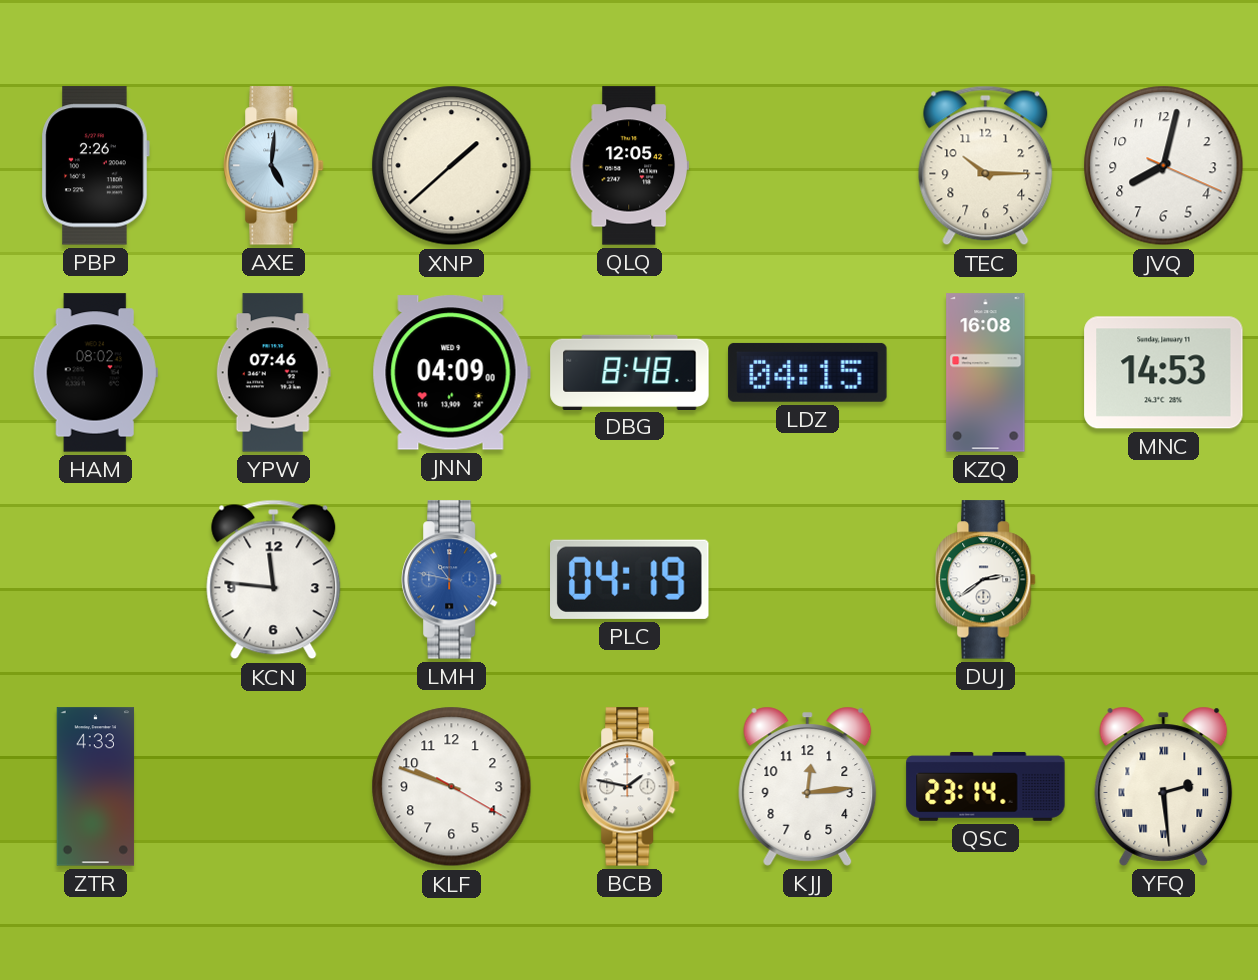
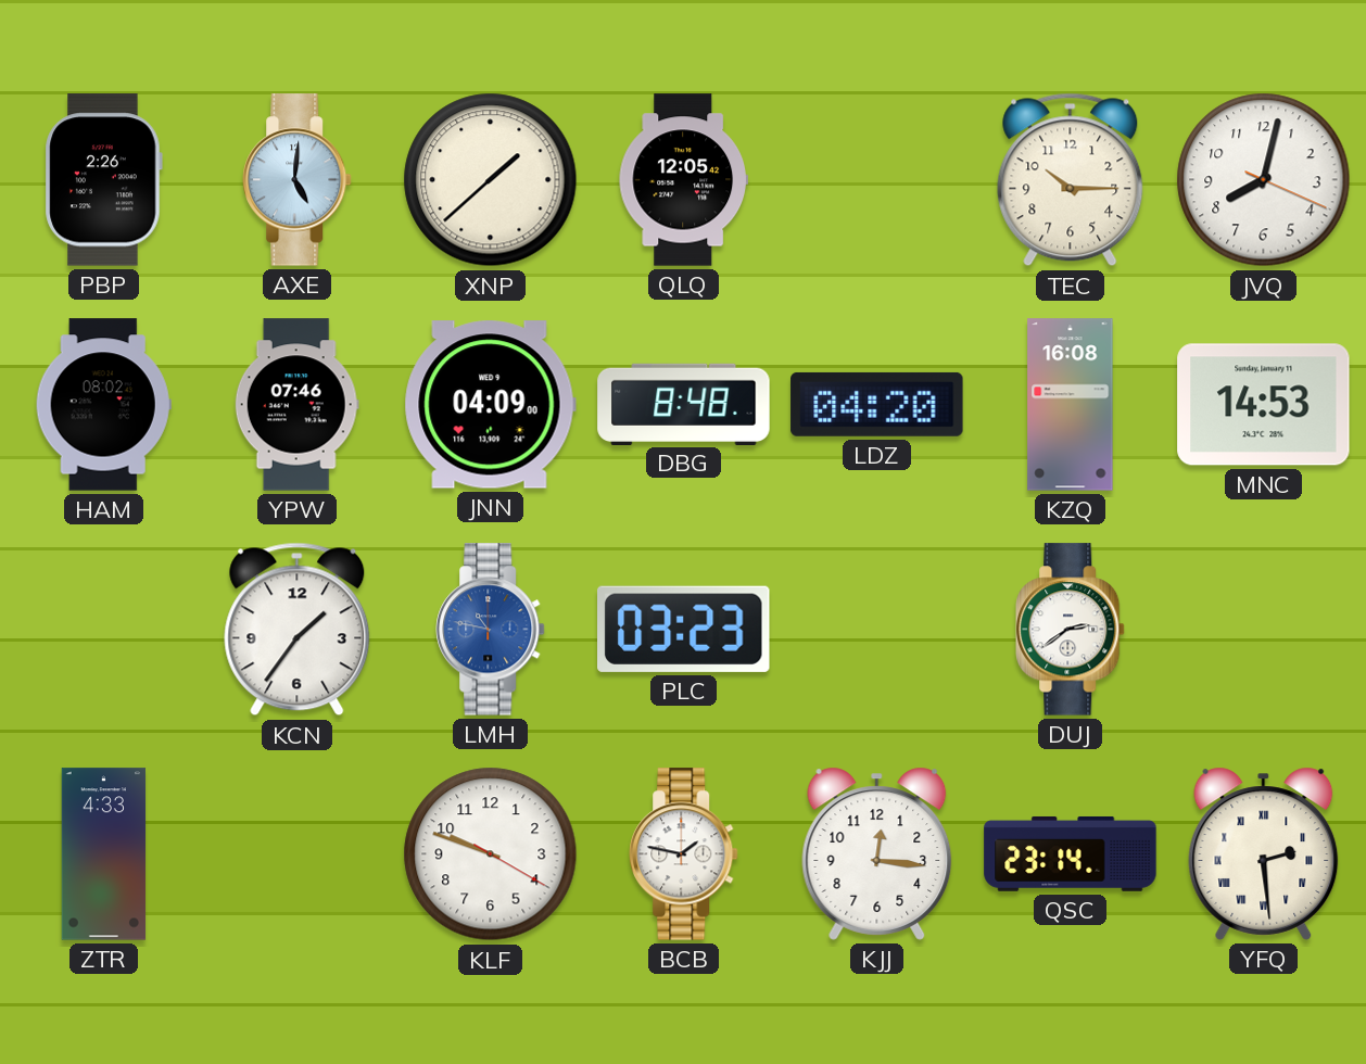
LDZ: 04:15 -> 04:20 (877, 404)
KCN: 11:46 -> 1:36 (298, 630)
PLC: 04:19 -> 03:23 (683, 629)
KJJ: 12:14 -> 12:16 (877, 853)
